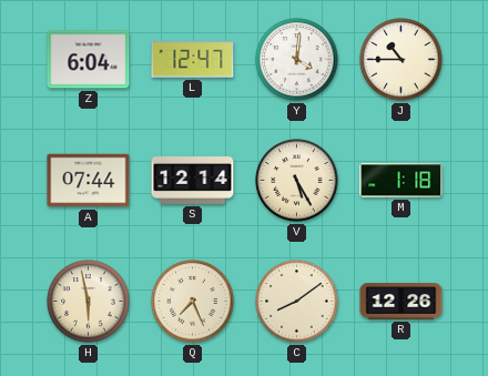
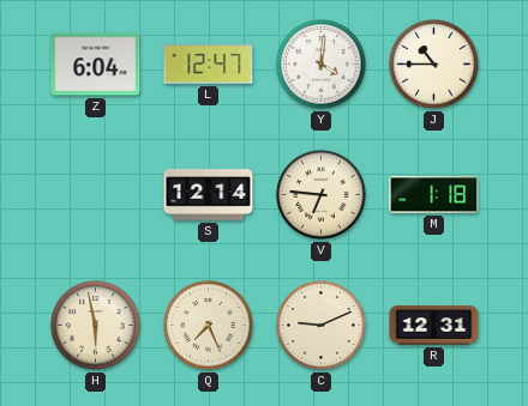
A: 07:44 -> none (89, 181)
V: 5:25 -> 6:46 (322, 195)
C: 8:09 -> 9:11 (322, 326)
R: 12:26 -> 12:31 (434, 326)
